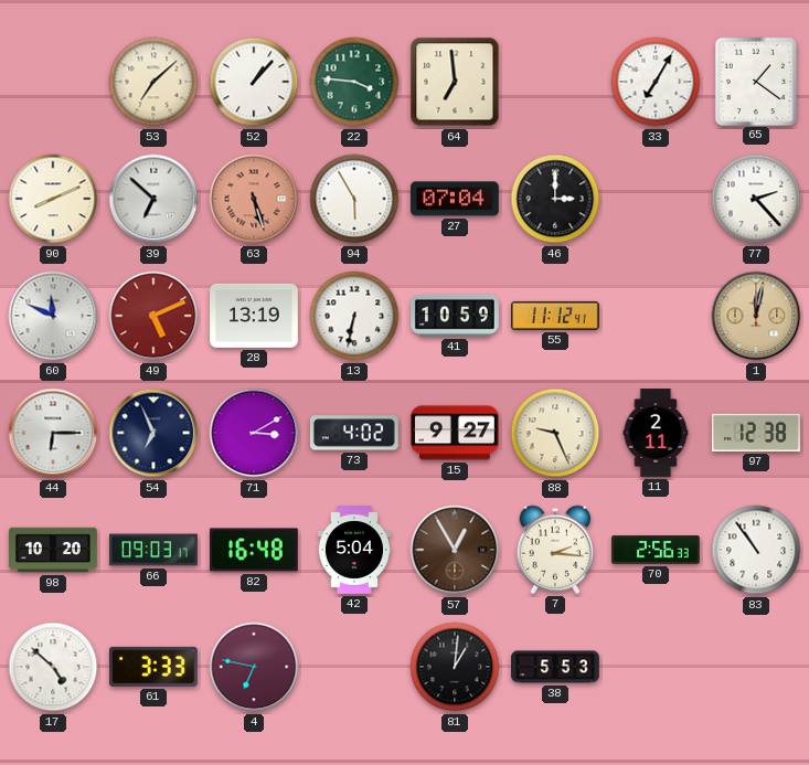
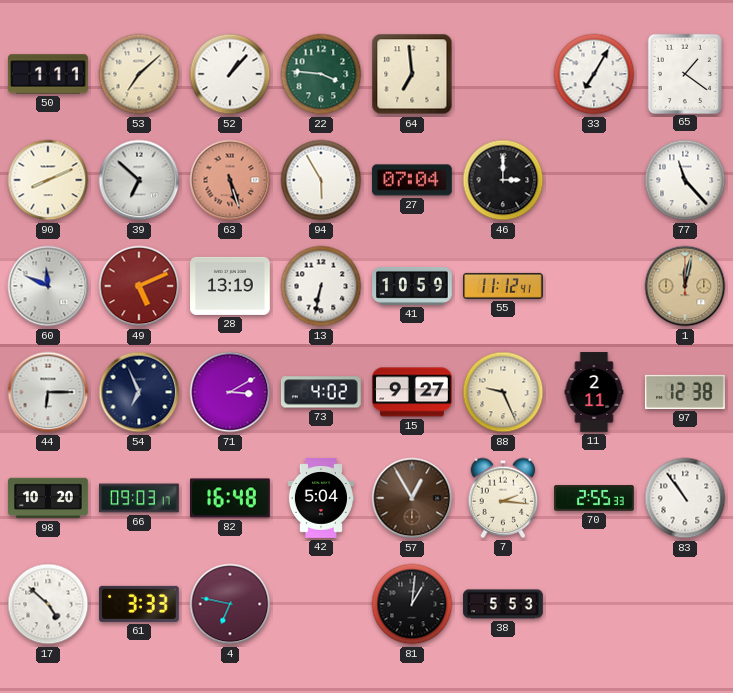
50: none -> 1:11 (49, 74)
77: 2:23 -> 11:23 (685, 180)
70: 2:56 -> 2:55 (594, 498)
